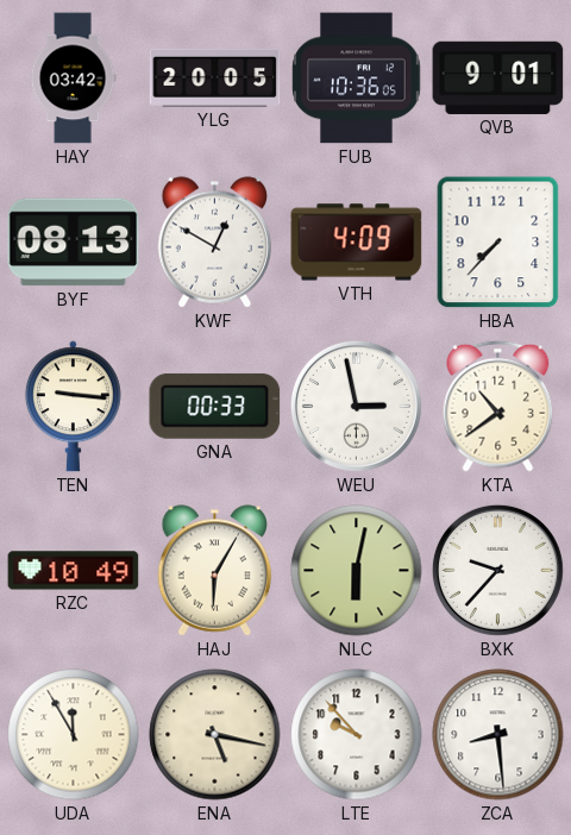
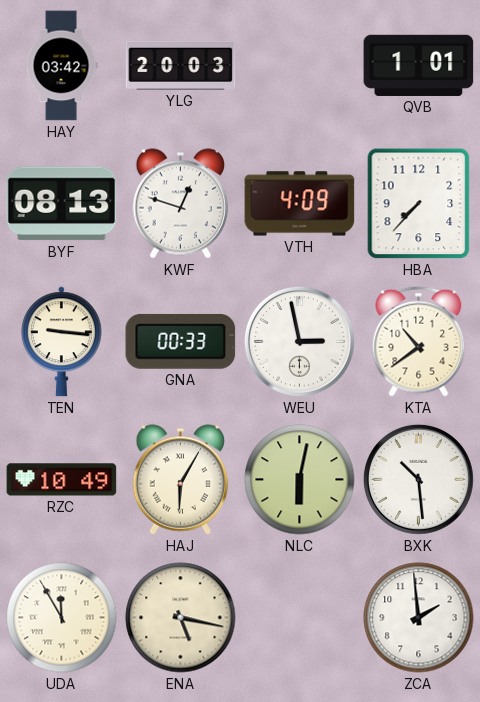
YLG: 20:05 -> 20:03 (181, 65)
FUB: 10:36 -> none (357, 79)
QVB: 9:01 -> 1:01 (419, 65)
KWF: 12:50 -> 12:48 (181, 204)
BXK: 9:37 -> 10:29 (418, 479)
LTE: 9:53 -> none (357, 735)
ZCA: 8:29 -> 1:59 (419, 618)
